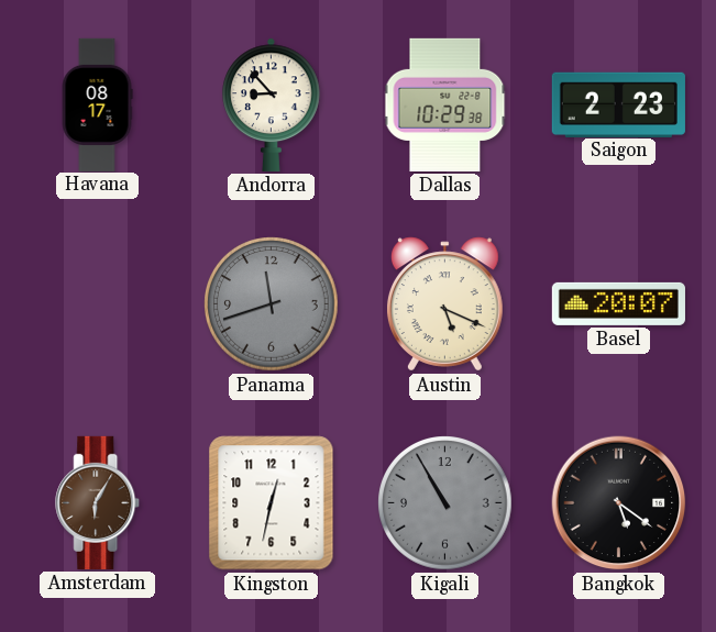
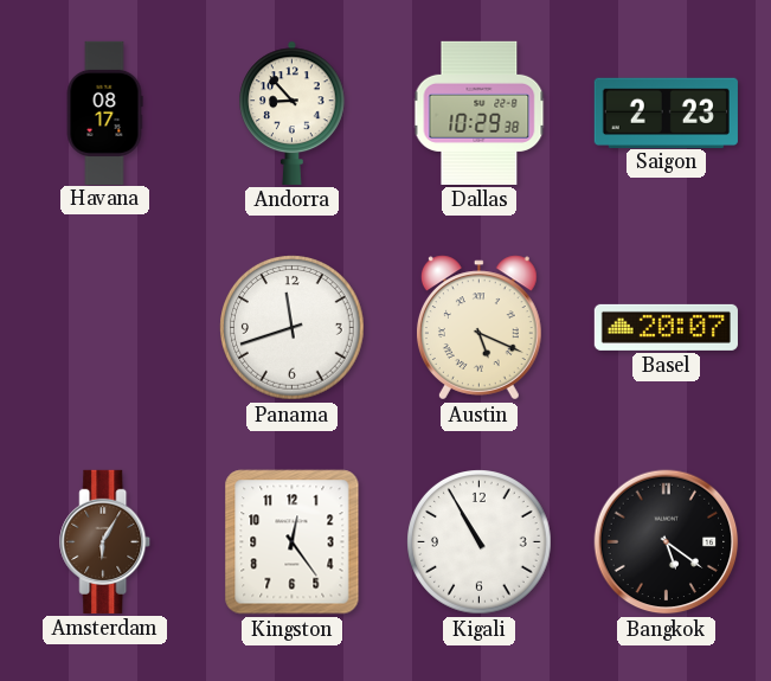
Panama dial: grey -> white (293, 328)
Kingston: 12:32 -> 12:24 (293, 542)
Kigali dial: grey -> white (480, 542)
